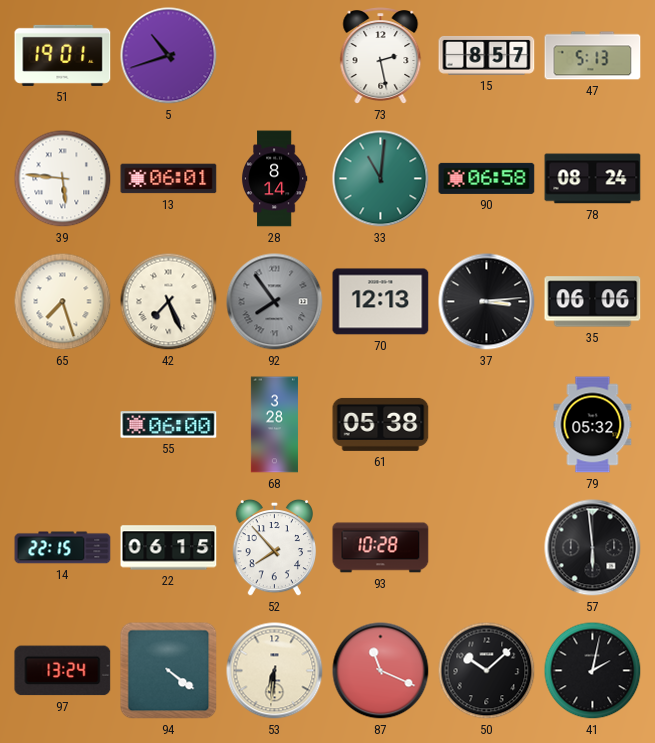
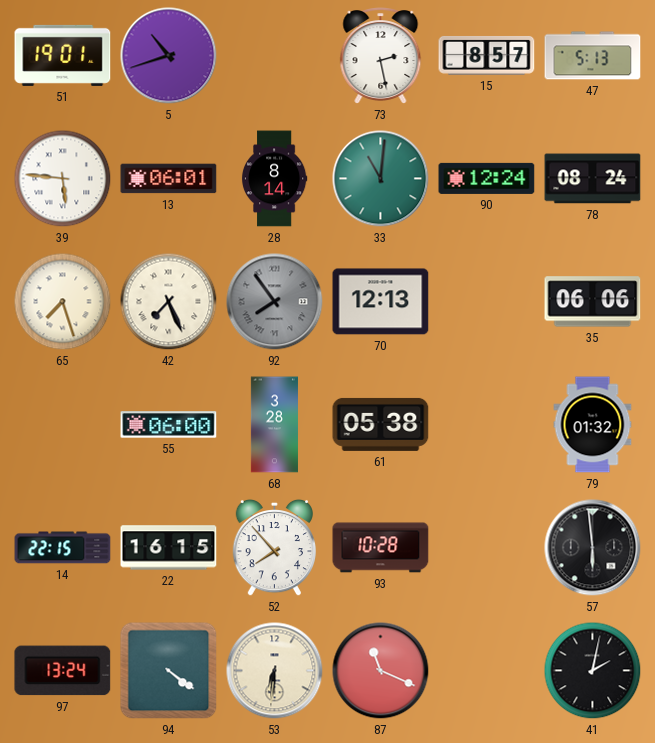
90: 06:58 -> 12:24 (487, 178)
37: 3:14 -> none (487, 302)
79: 05:32 -> 01:32 (593, 425)
22: 06:15 -> 16:15 (169, 548)
50: 10:08 -> none (487, 671)
